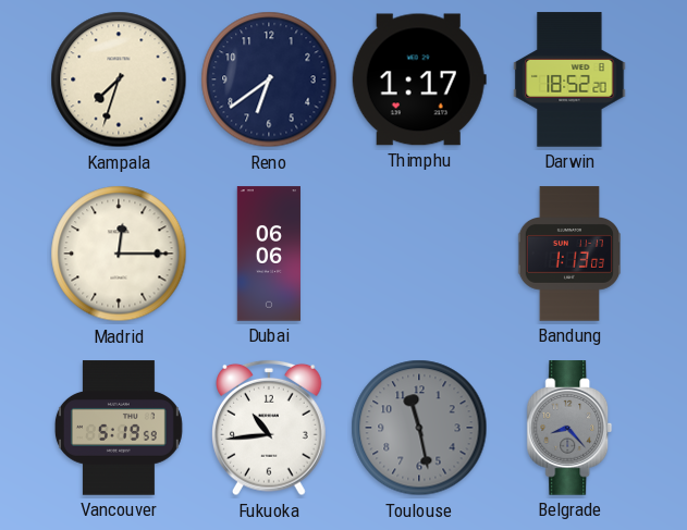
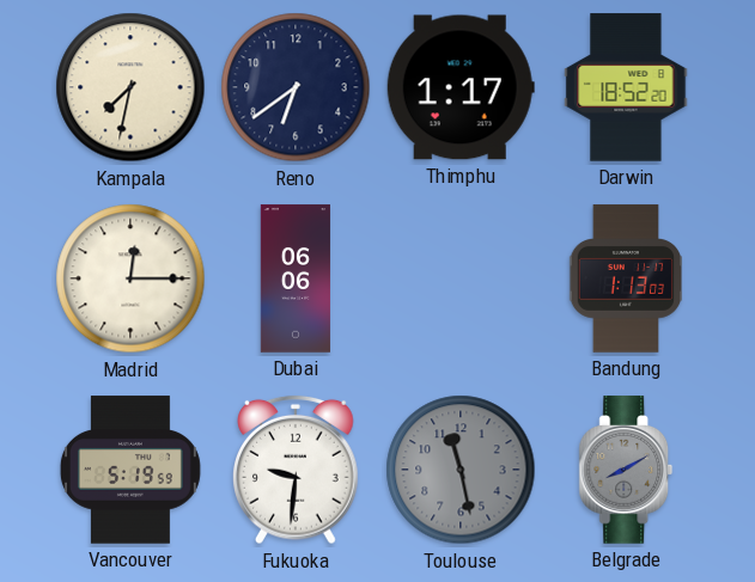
Kampala: 7:33 -> 7:32 (130, 87)
Fukuoka: 10:44 -> 9:31 (297, 470)
Belgrade: 8:23 -> 8:10 (626, 470)
